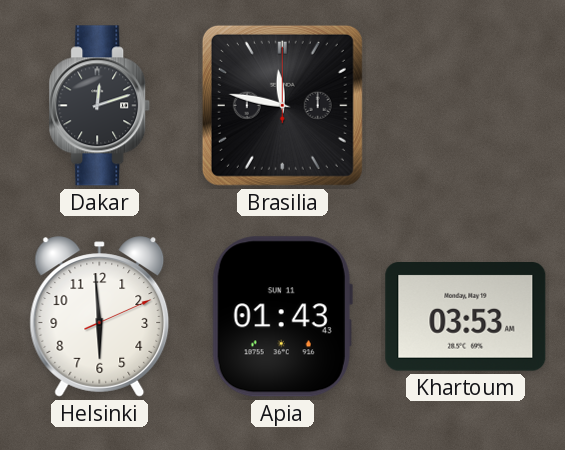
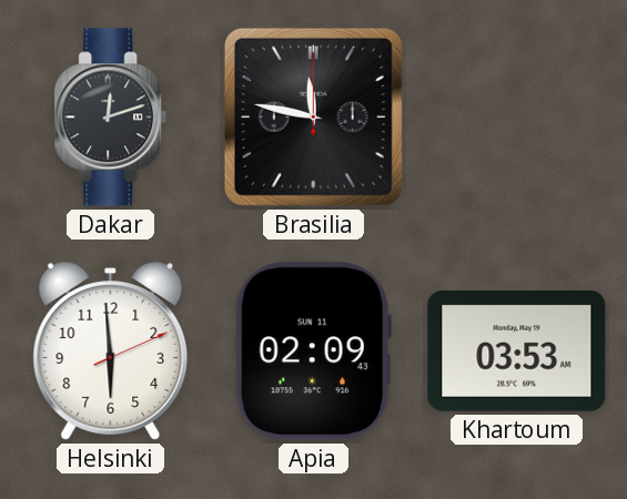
Apia: 01:43 -> 02:09 (313, 352)
